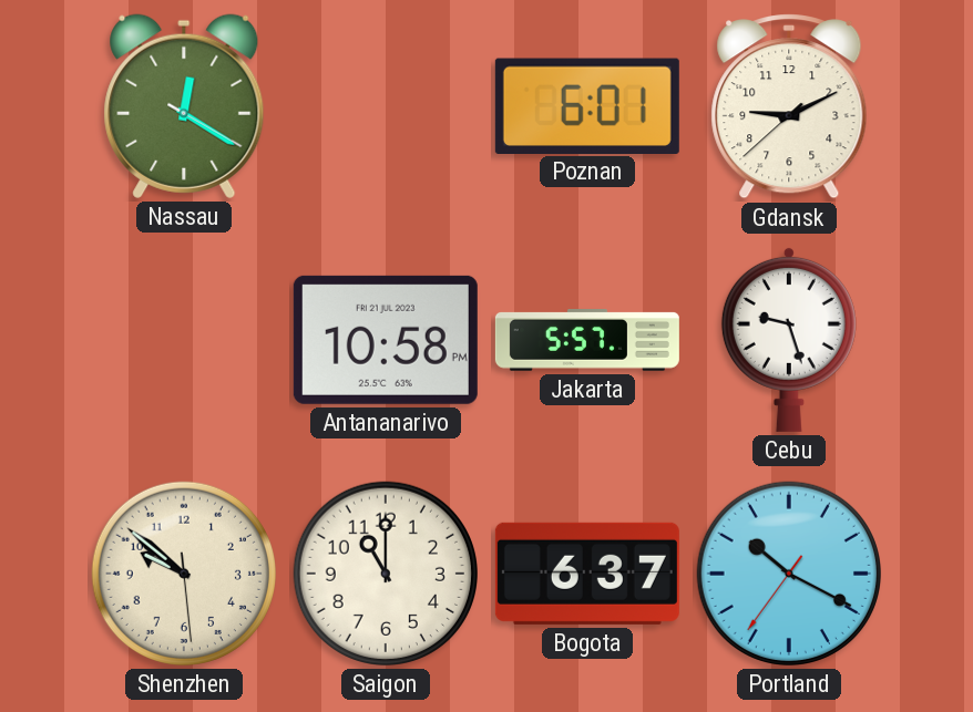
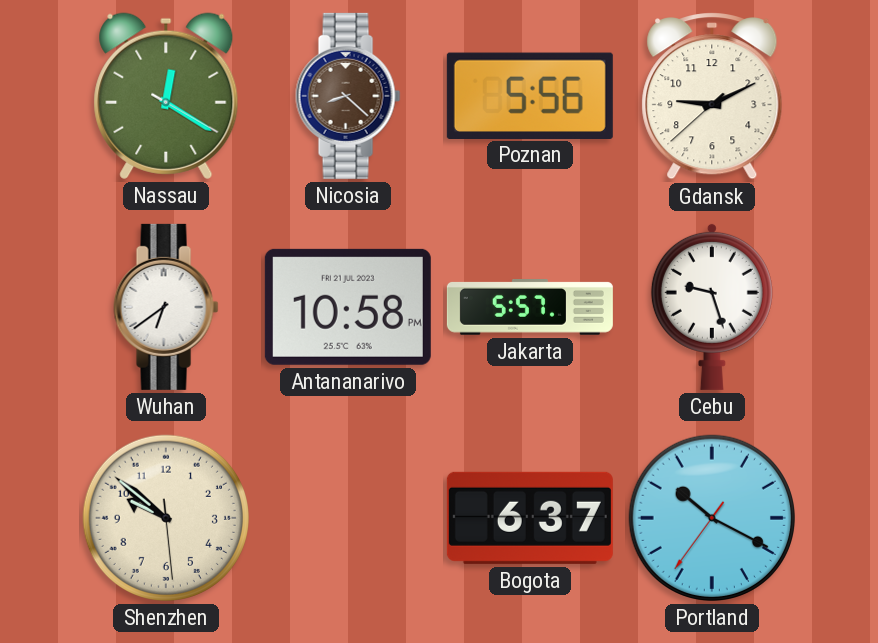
Nicosia: none -> 8:22 (348, 96)
Poznan: 6:01 -> 5:56 (530, 95)
Wuhan: none -> 6:39 (166, 307)
Saigon: 11:00 -> none (386, 574)
